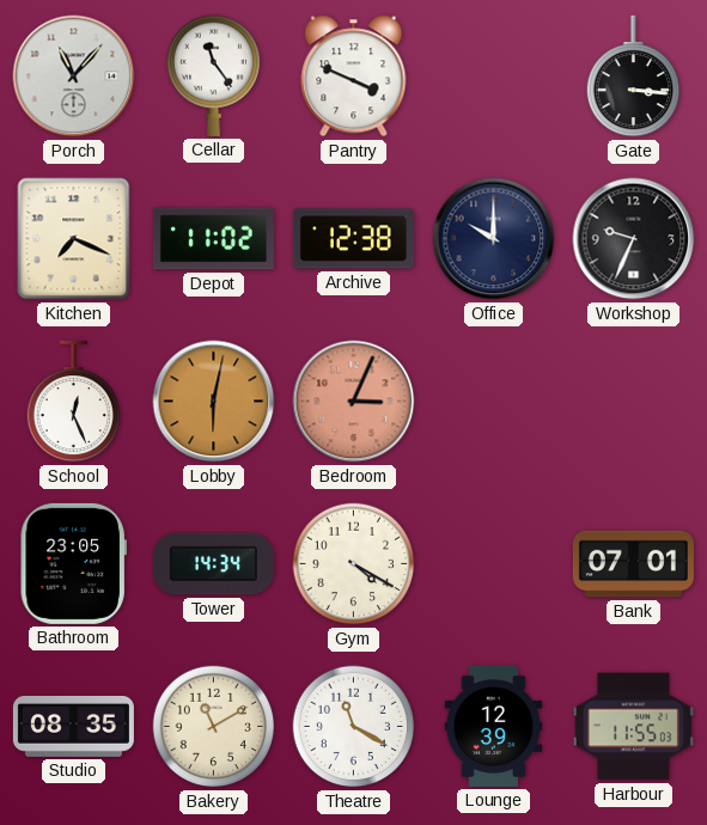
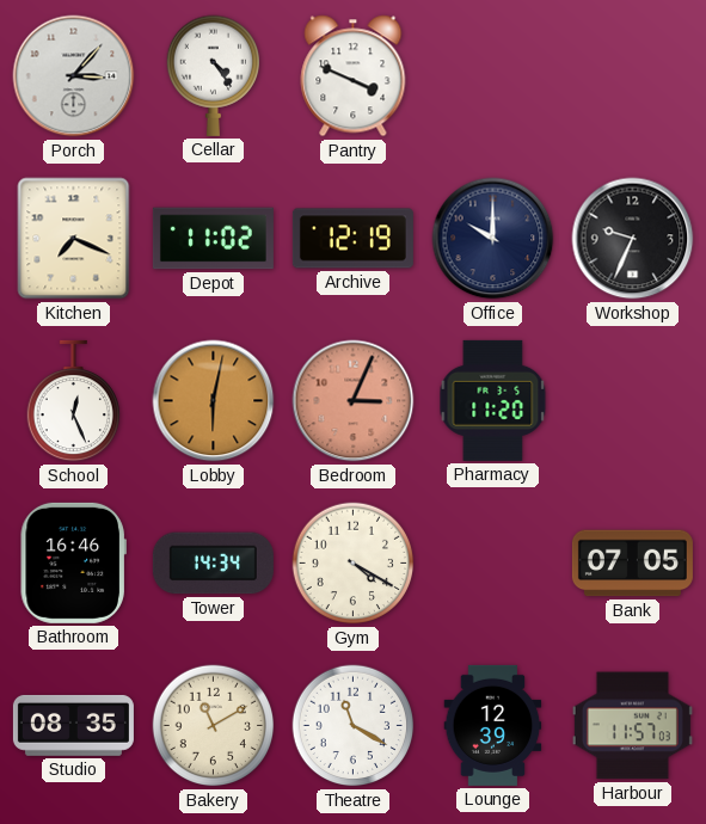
Porch: 11:07 -> 3:07 (74, 76)
Cellar: 11:24 -> 4:24 (213, 75)
Gate: 3:16 -> none (633, 77)
Archive: 12:38 -> 12:19 (352, 239)
Pharmacy: none -> 11:20 (493, 400)
Bathroom: 23:05 -> 16:46 (73, 562)
Bank: 07:01 -> 07:05 (632, 564)
Harbour: 11:55 -> 11:57 (632, 726)
